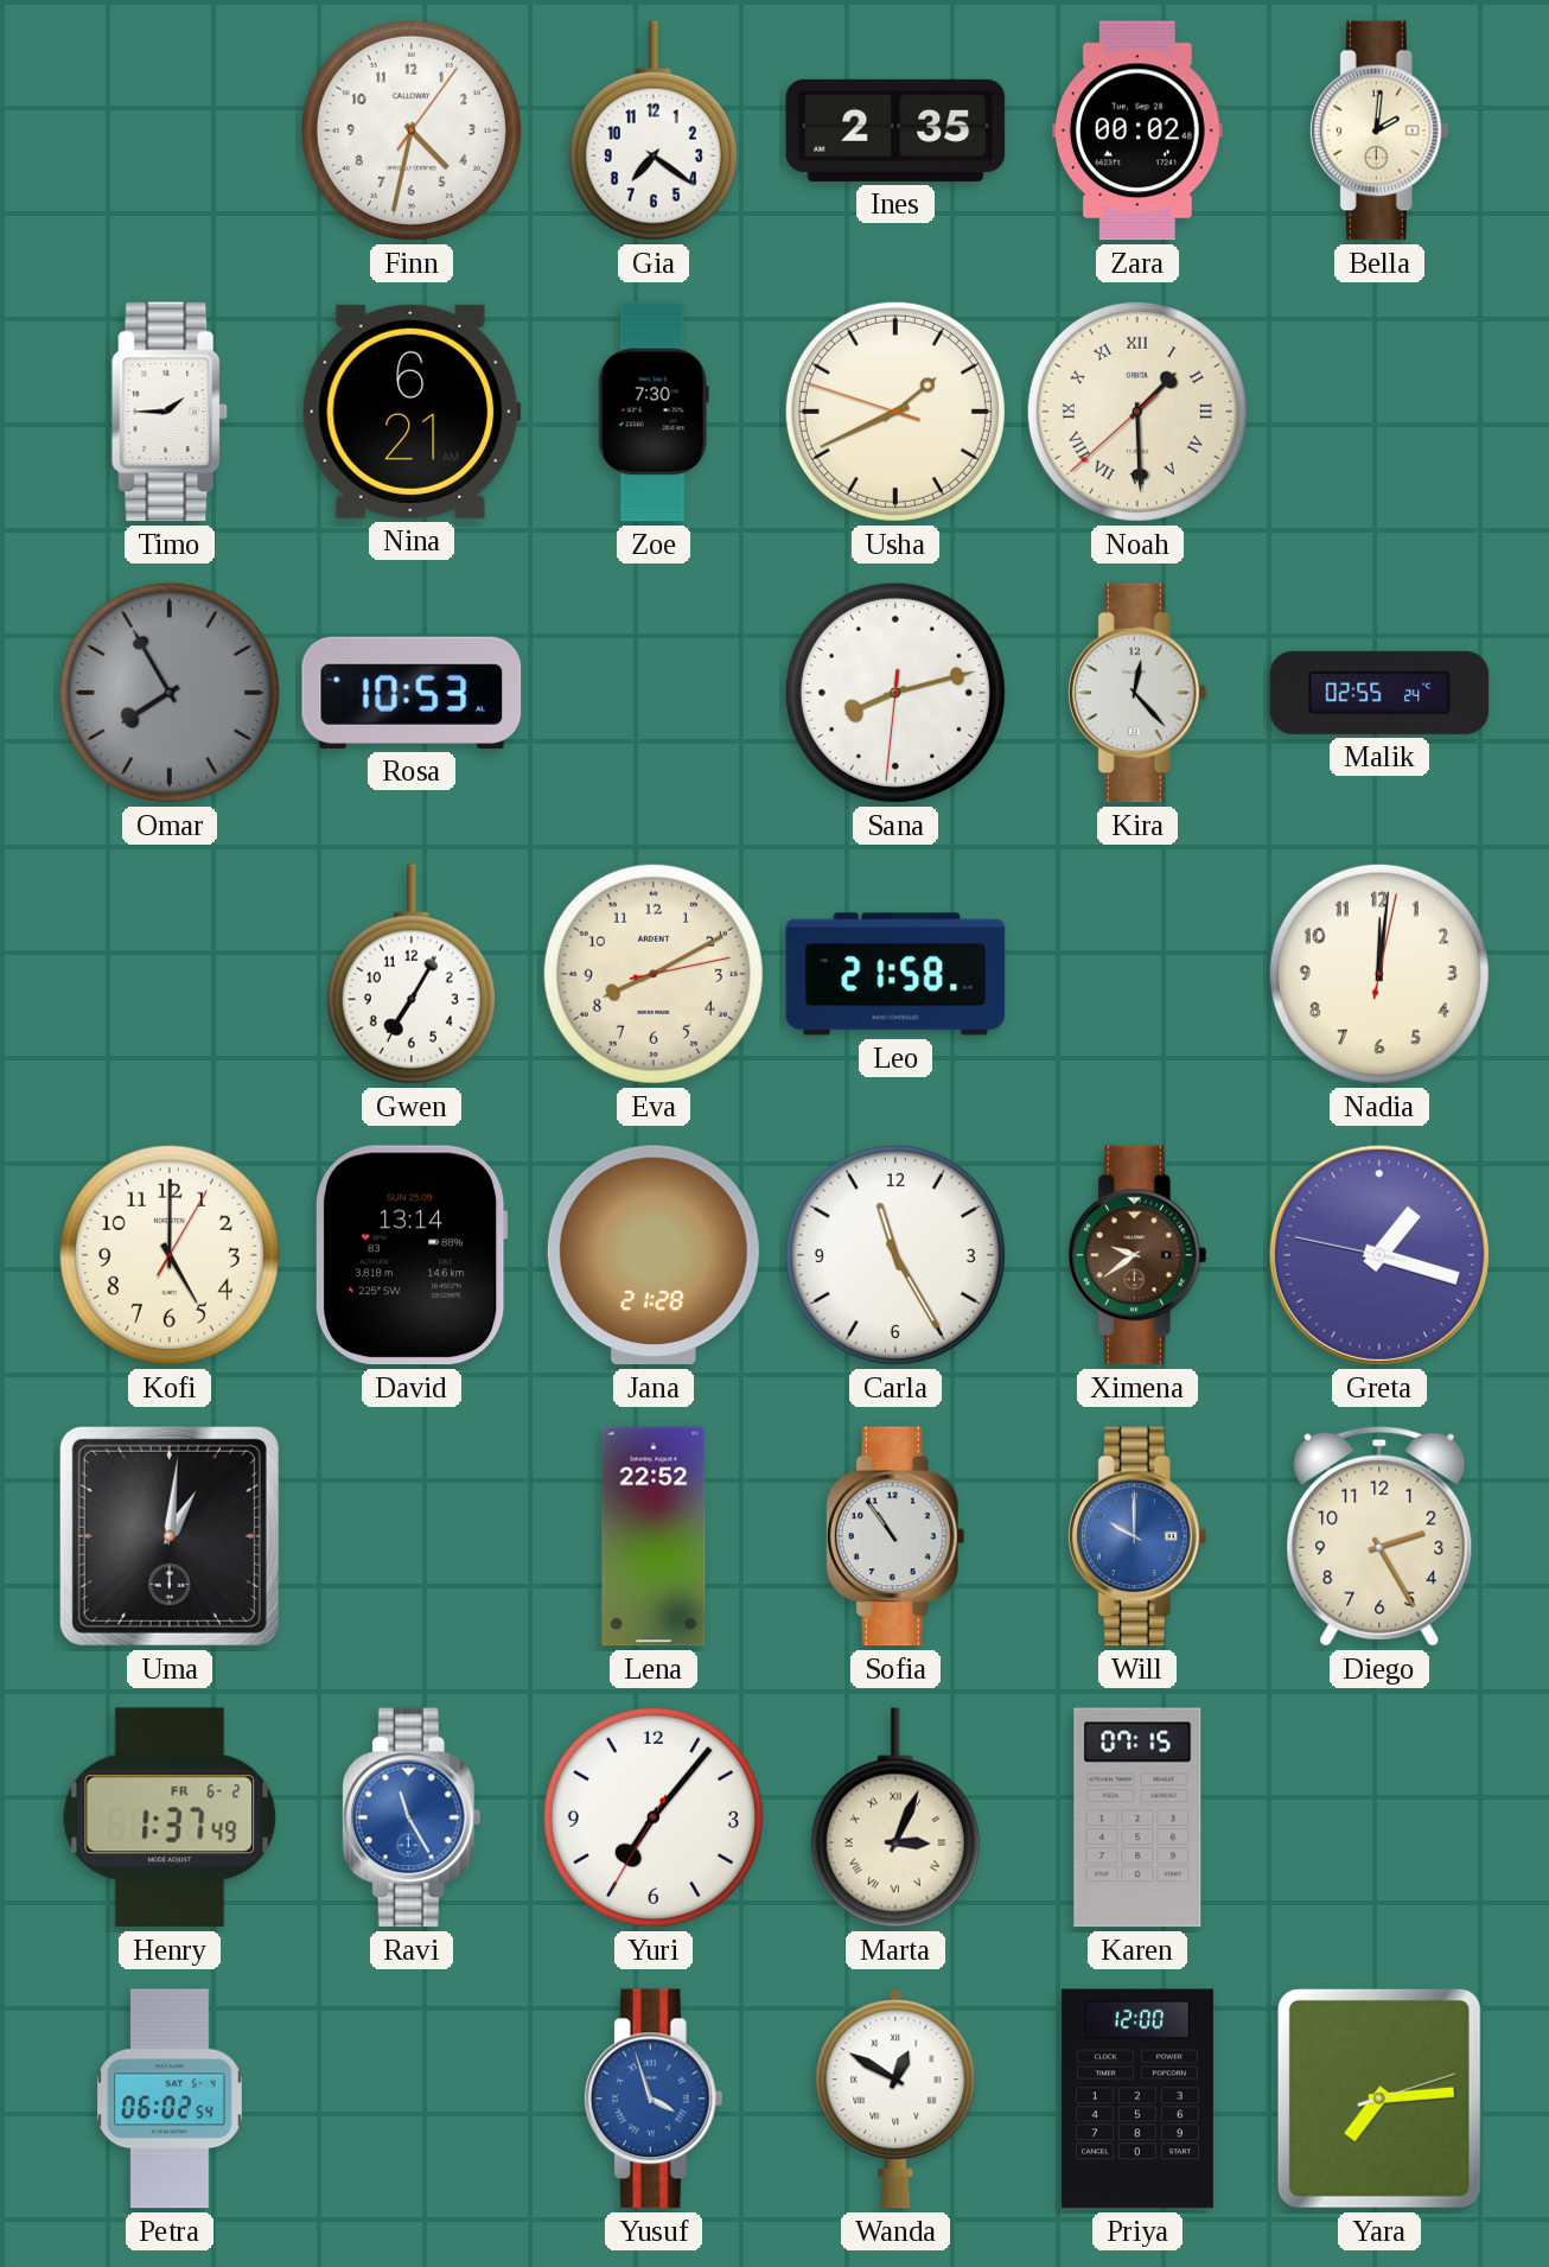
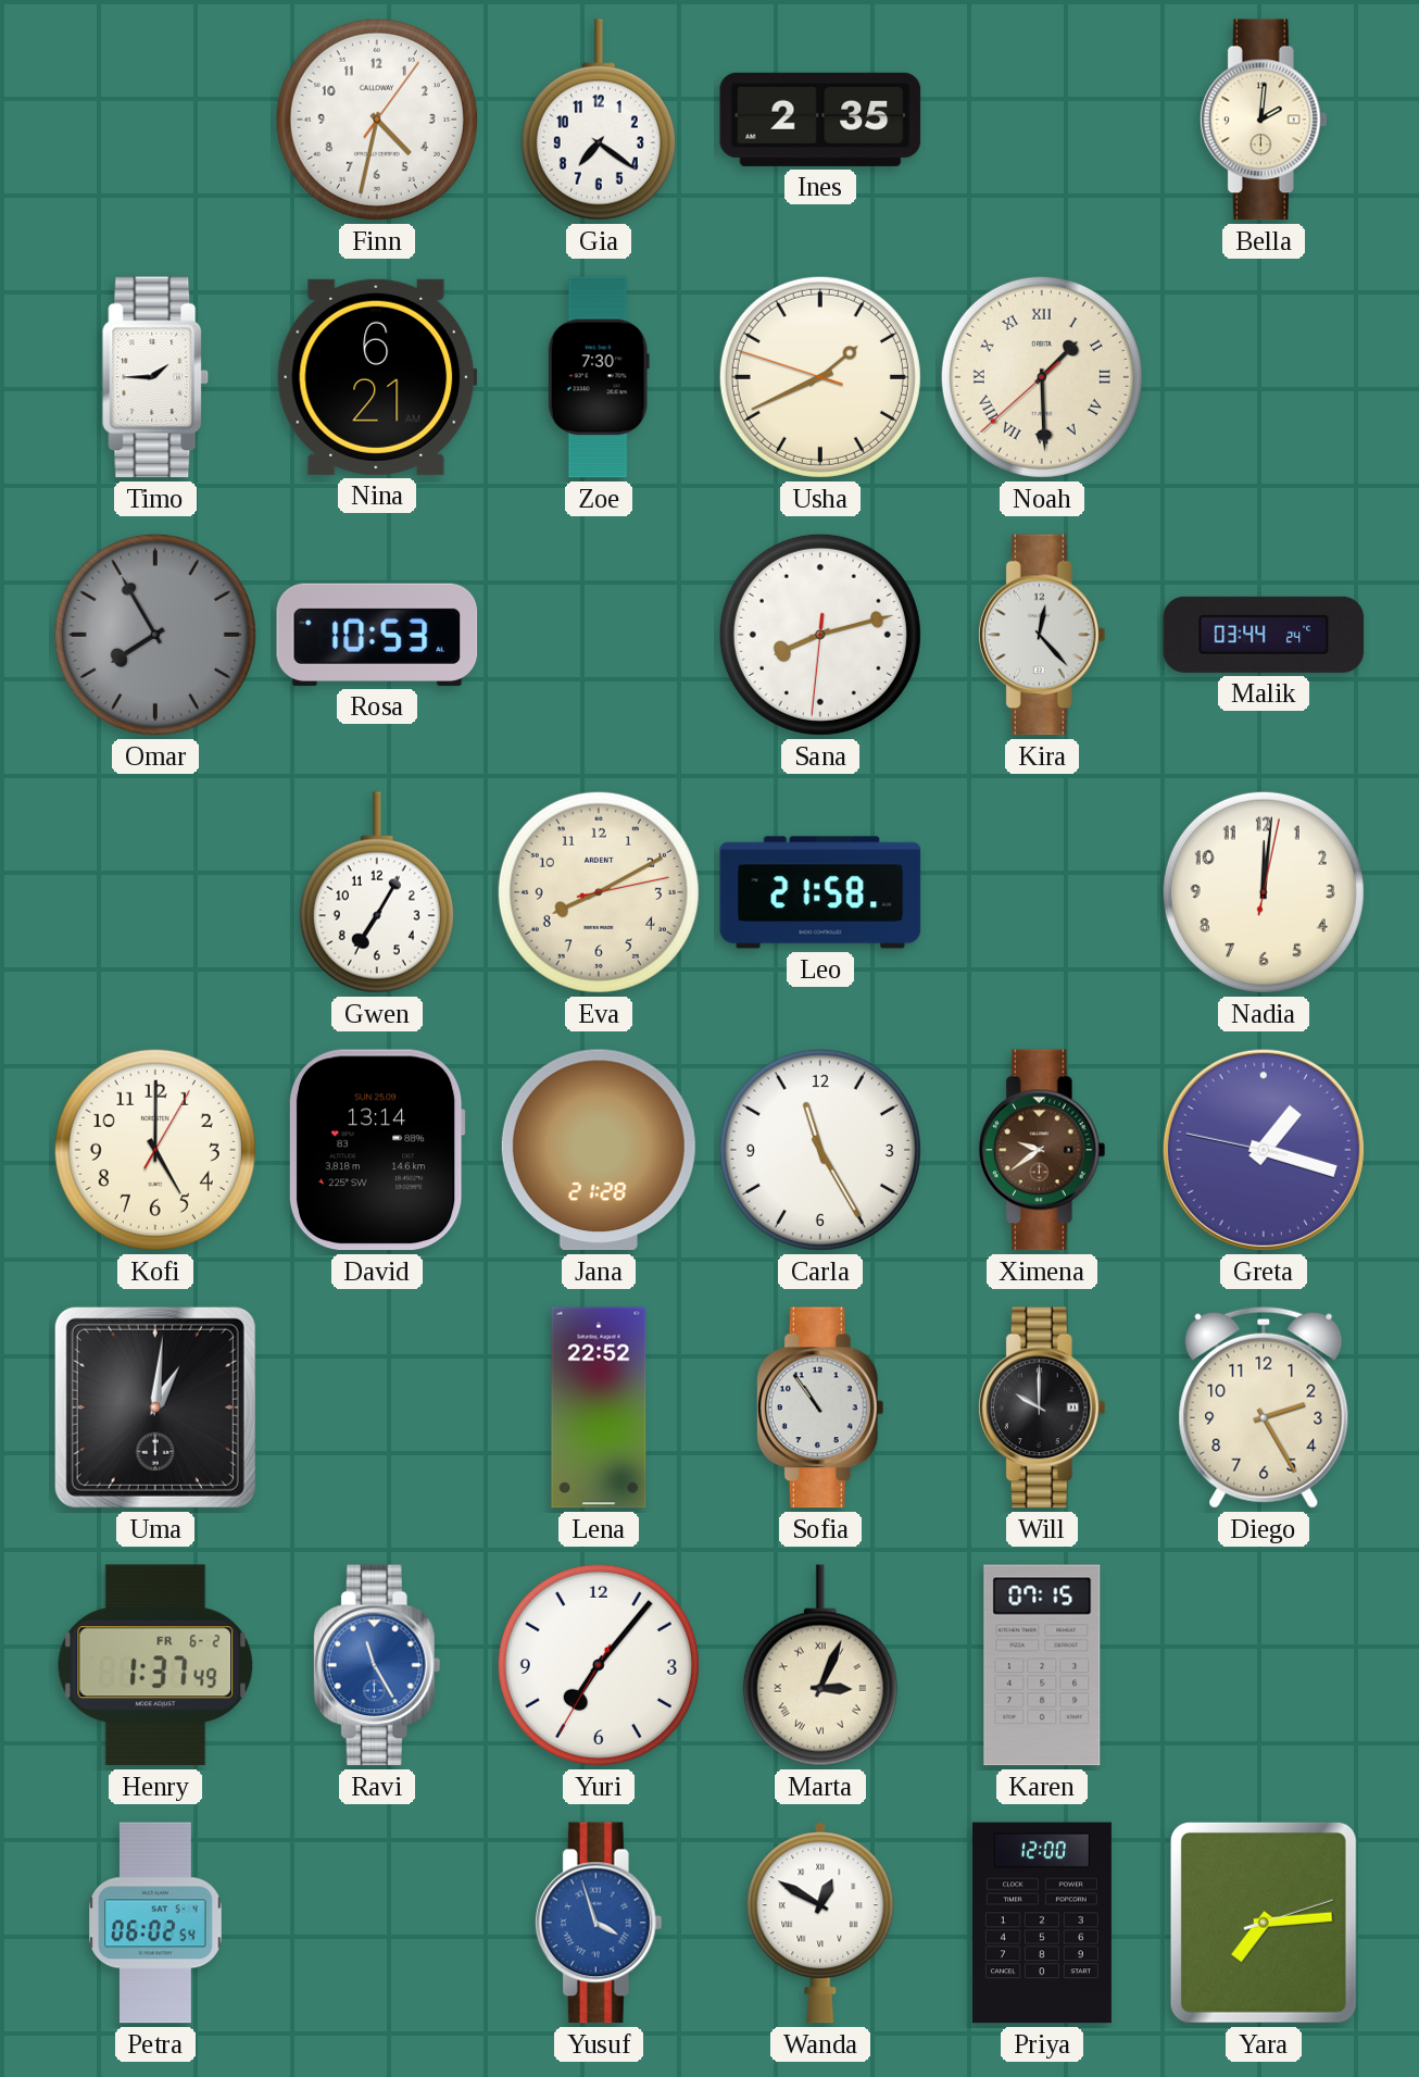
Zara: 00:02 -> none (1137, 130)
Malik: 02:55 -> 03:44 (1264, 635)
Will dial: blue -> black (1042, 1407)
